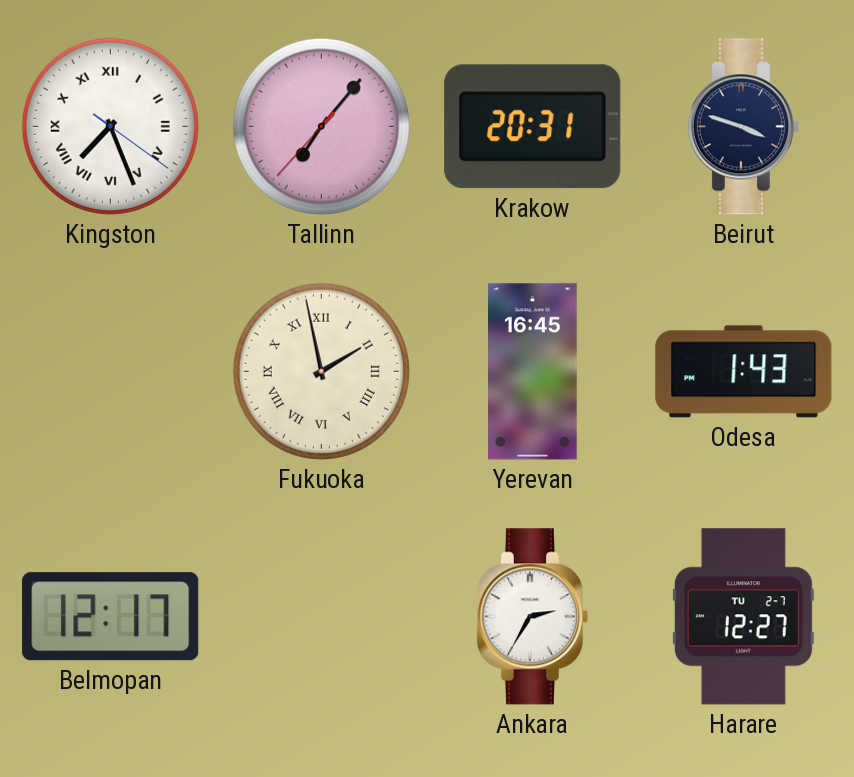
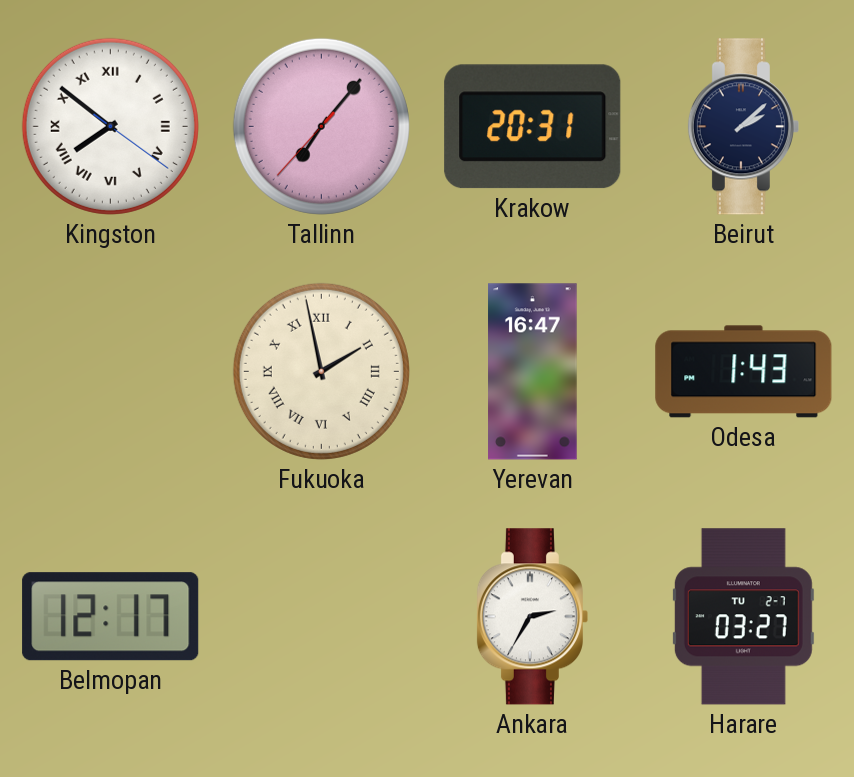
Kingston: 7:26 -> 7:51 (110, 126)
Beirut: 3:48 -> 2:08 (743, 127)
Yerevan: 16:45 -> 16:47 (533, 372)
Harare: 12:27 -> 03:27 (743, 617)
